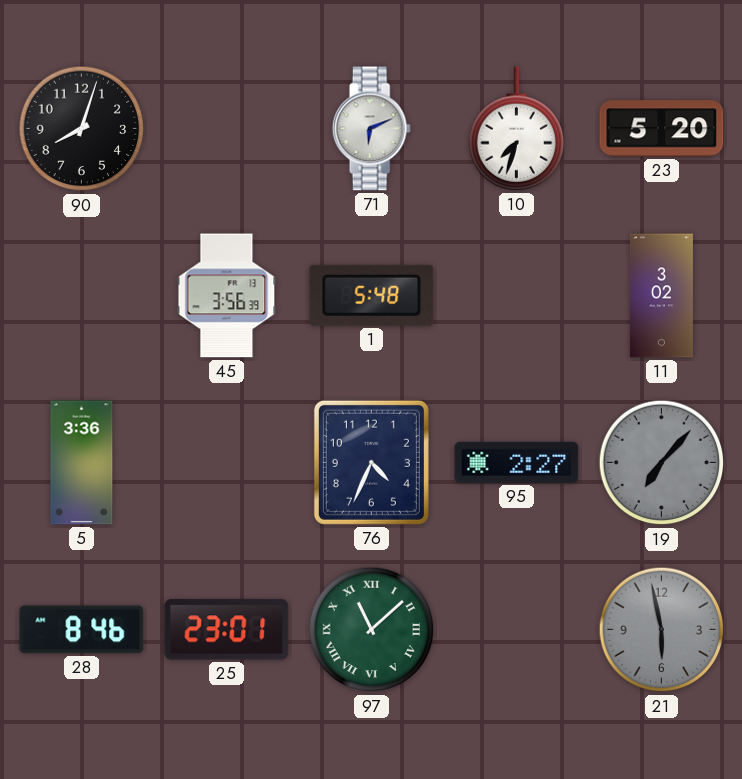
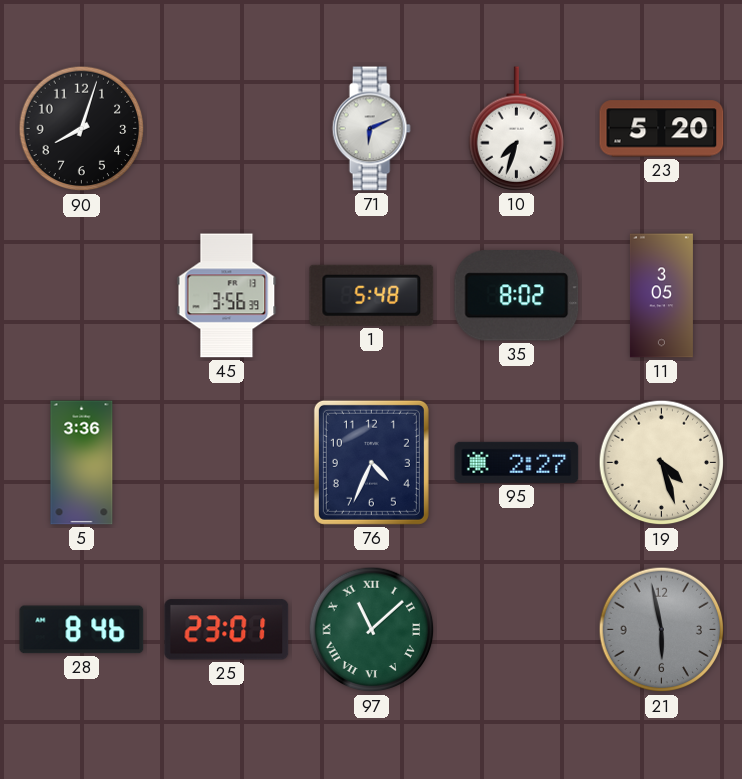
35: none -> 8:02 (517, 296)
11: 3:02 -> 3:05 (661, 296)
19: 7:07 -> 4:27 (662, 463)
19 dial: grey -> cream (662, 463)
